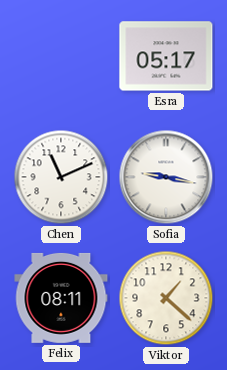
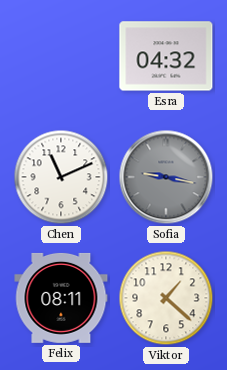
Esra: 05:17 -> 04:32 (166, 56)
Sofia dial: white -> grey (166, 177)
